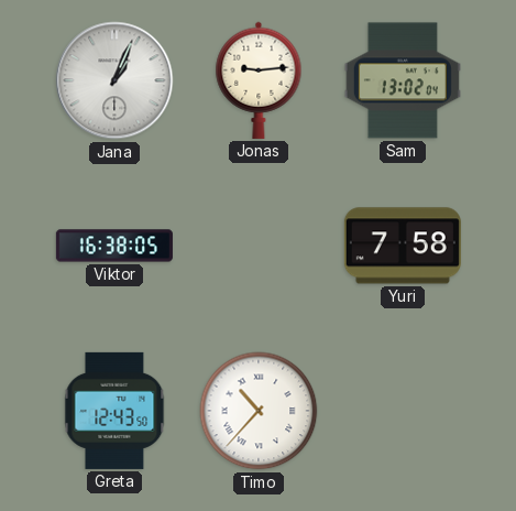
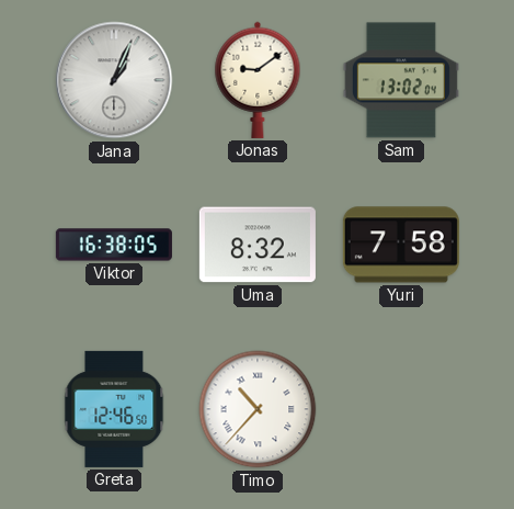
Jonas: 9:14 -> 9:09 (258, 80)
Uma: none -> 8:32 (258, 245)
Greta: 12:43 -> 12:46 (114, 409)
